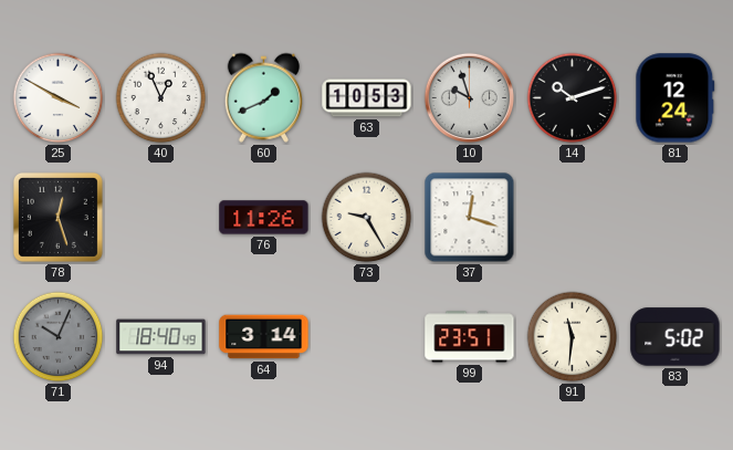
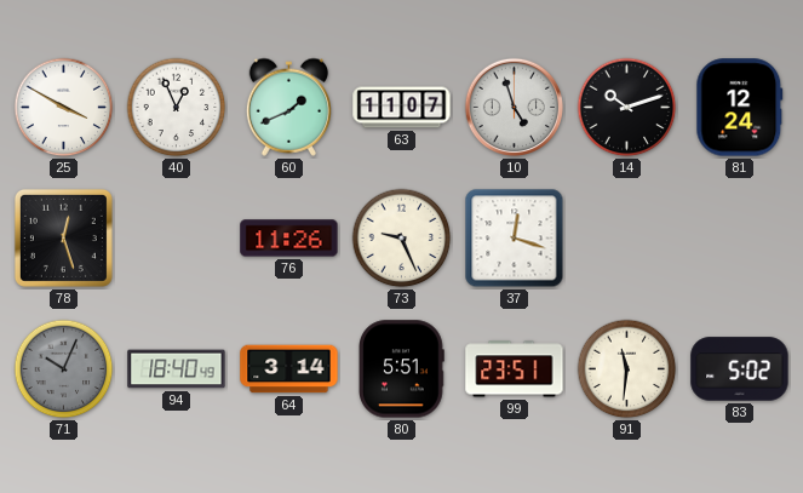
63: 10:53 -> 11:07 (402, 108)
10: 9:57 -> 4:57 (515, 108)
73: 9:25 -> 9:26 (402, 239)
80: none -> 5:51 (402, 369)
